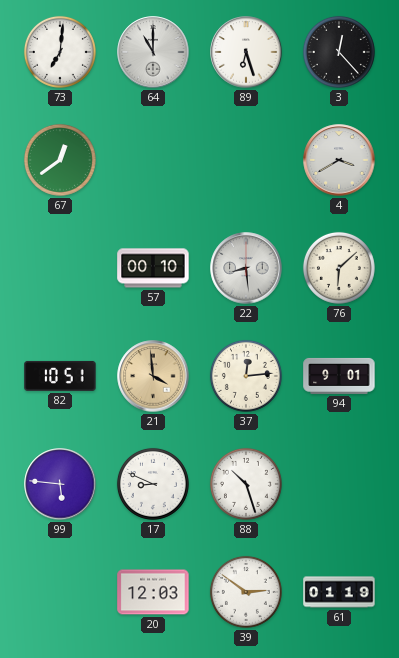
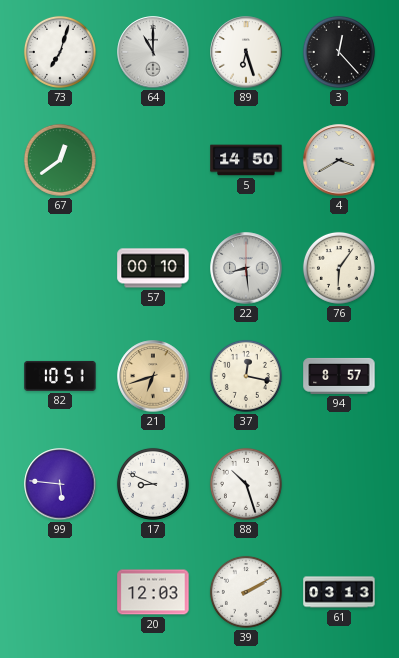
73: 7:01 -> 7:03 (60, 52)
5: none -> 14:50 (246, 160)
76: 6:08 -> 6:06 (339, 268)
21: 3:59 -> 6:42 (153, 376)
37: 12:14 -> 12:17 (246, 376)
94: 9:01 -> 8:57 (339, 376)
39: 2:51 -> 2:10 (246, 592)
61: 01:19 -> 03:13 (339, 592)
